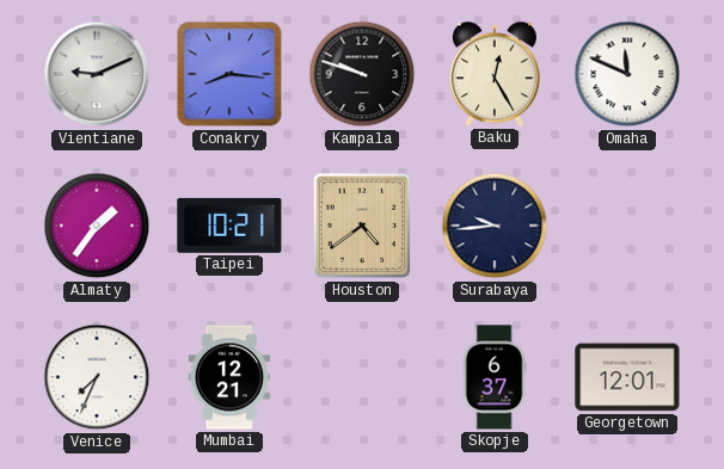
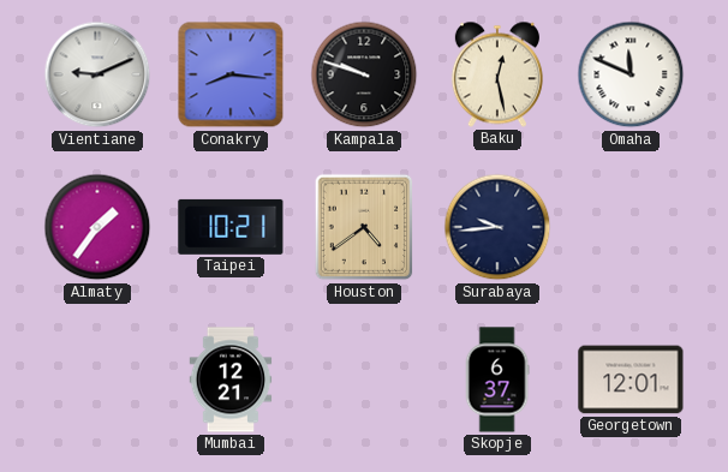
Baku: 12:25 -> 12:28 (497, 74)
Venice: 7:34 -> none (97, 377)
